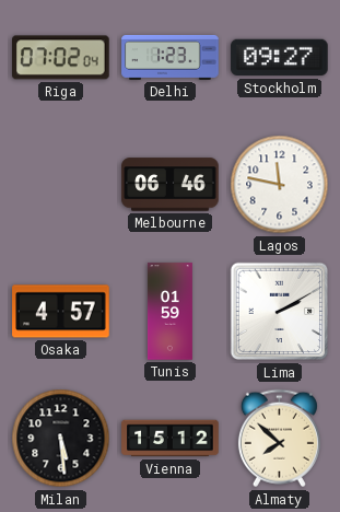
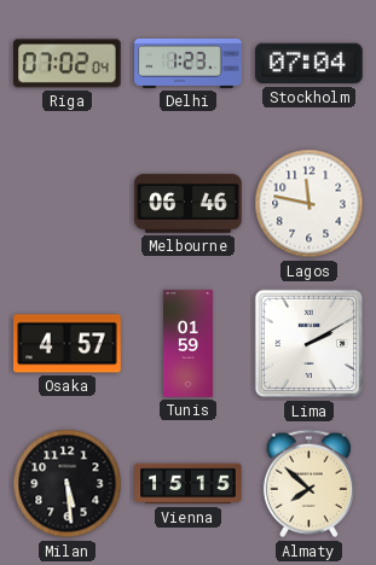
Stockholm: 09:27 -> 07:04 (310, 64)
Vienna: 15:12 -> 15:15 (189, 484)
